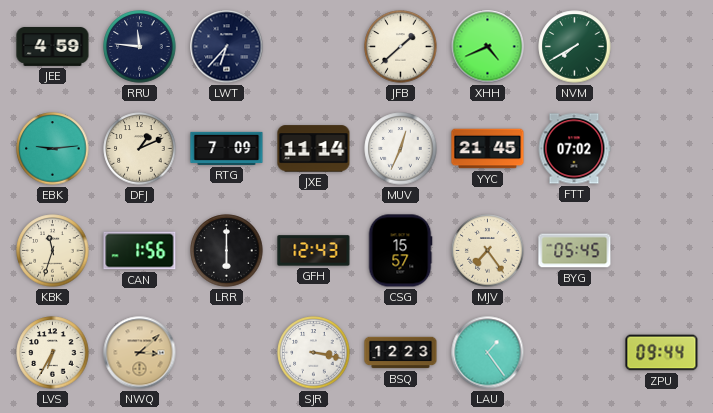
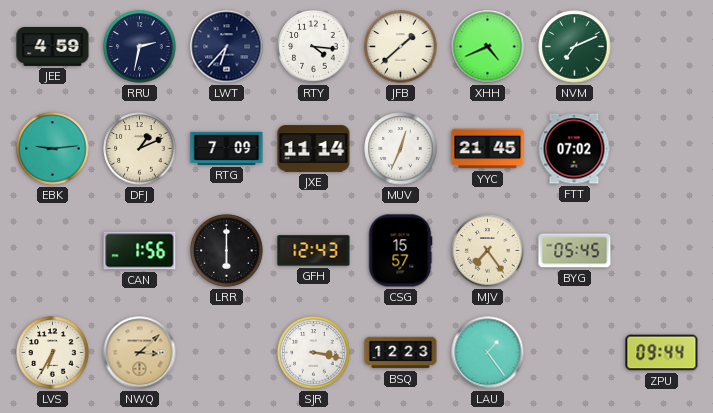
RRU: 11:46 -> 2:32 (140, 47)
RTY: none -> 4:16 (314, 47)
NVM: 7:40 -> 7:11 (575, 47)
KBK: 11:33 -> none (53, 251)
